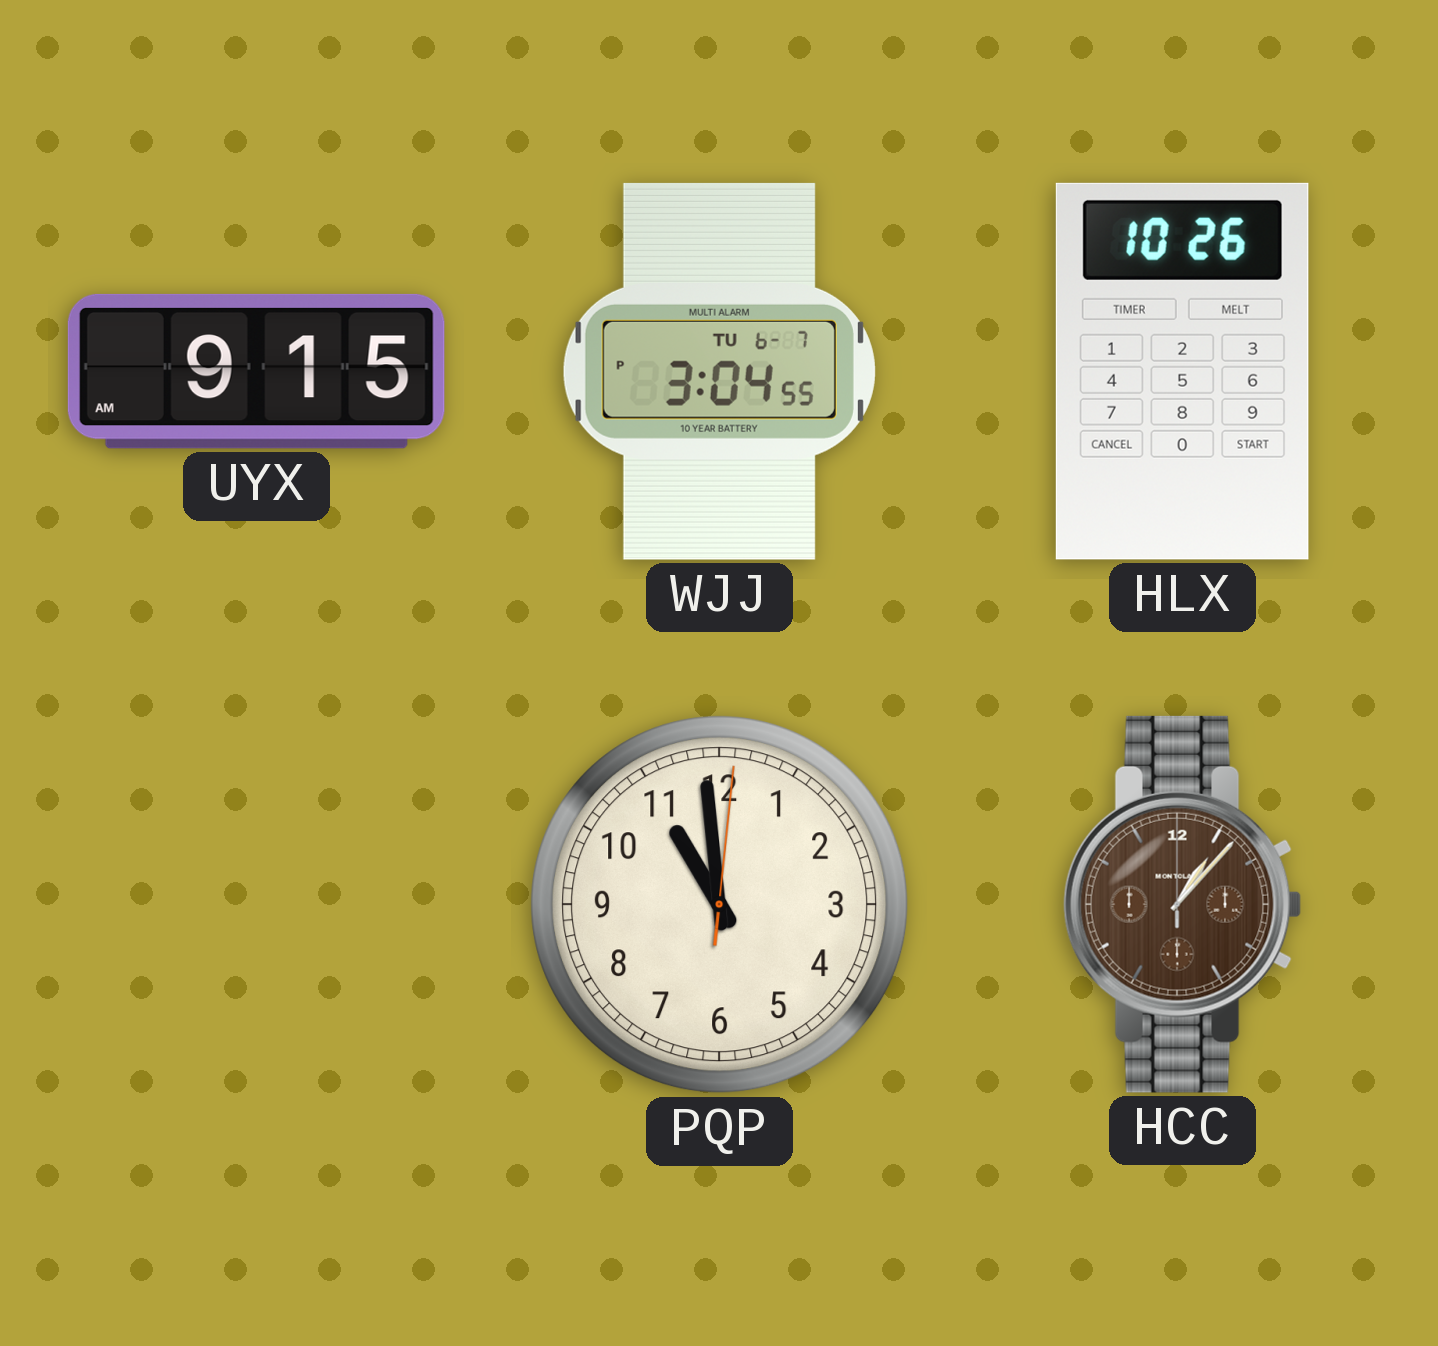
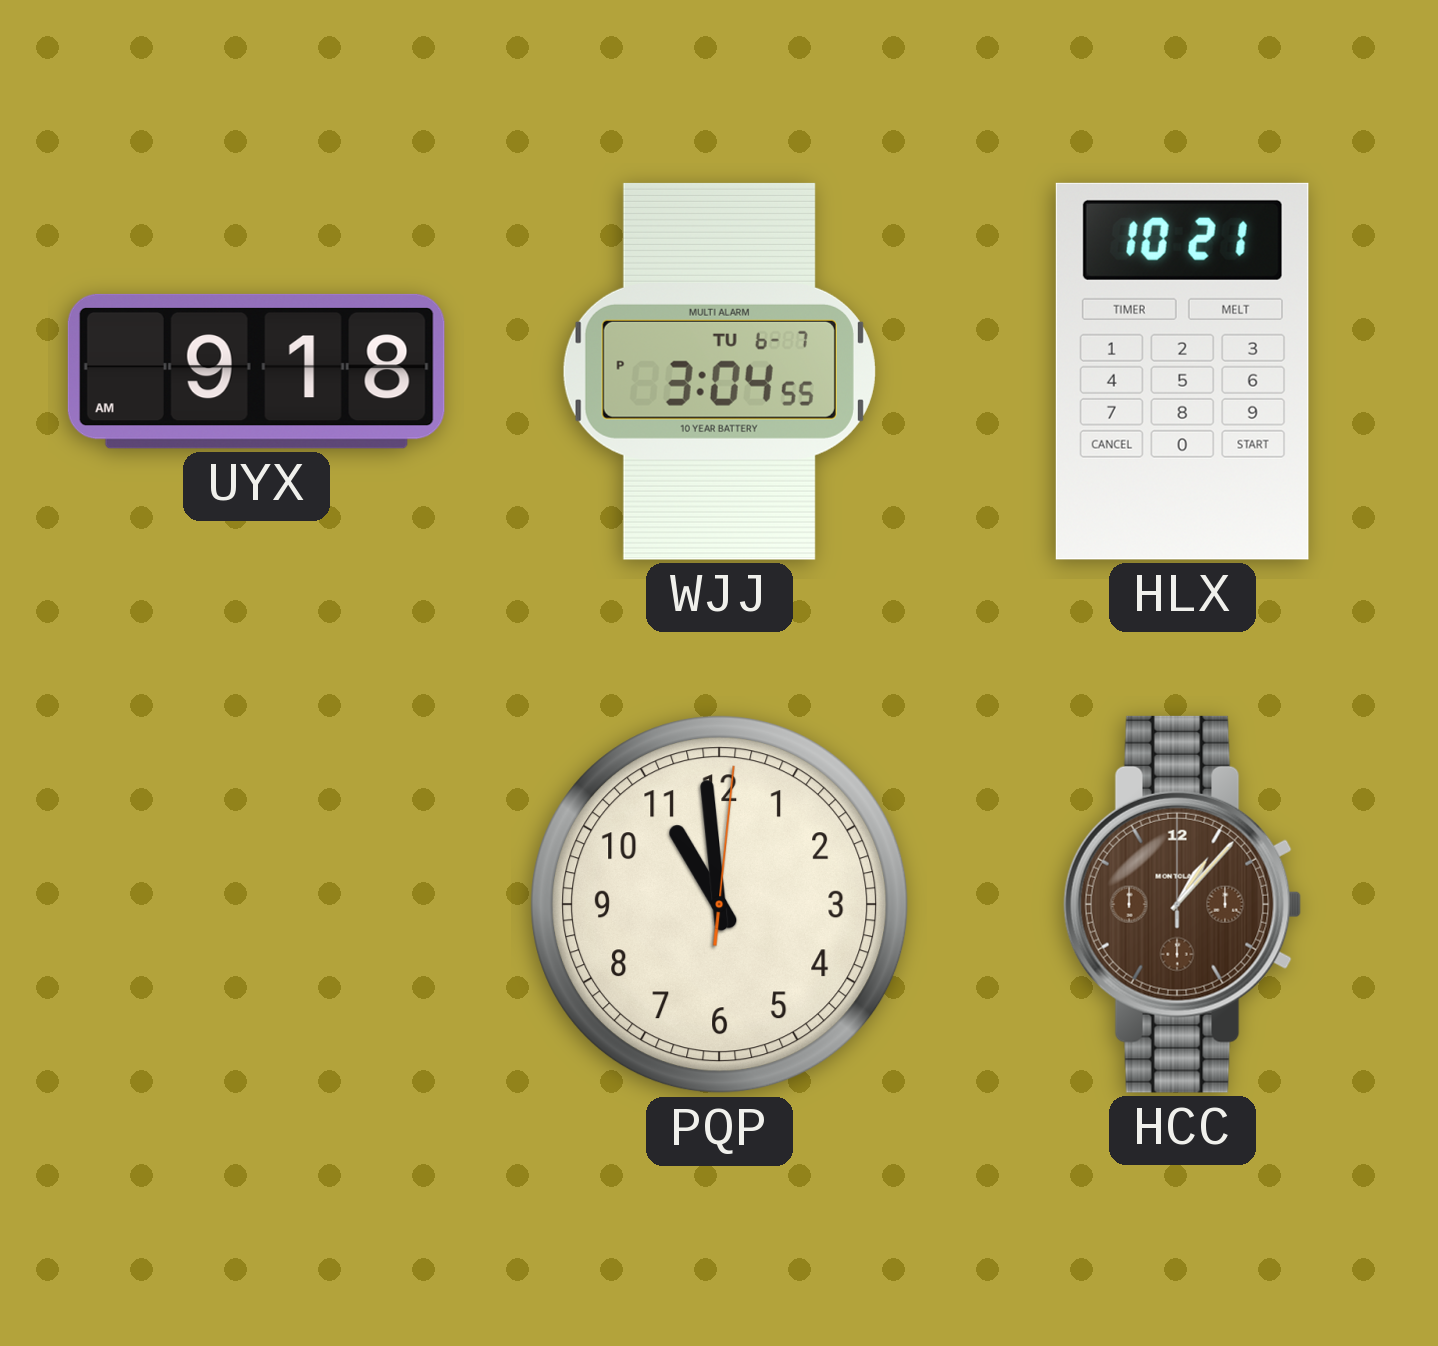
UYX: 9:15 -> 9:18 (256, 371)
HLX: 10:26 -> 10:21 (1182, 371)
